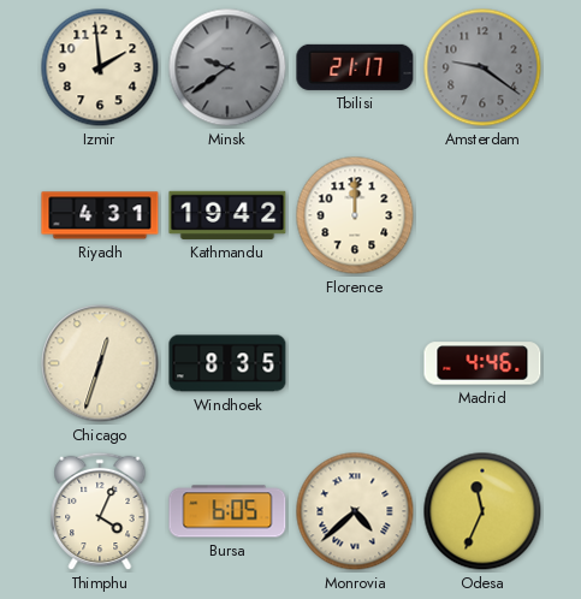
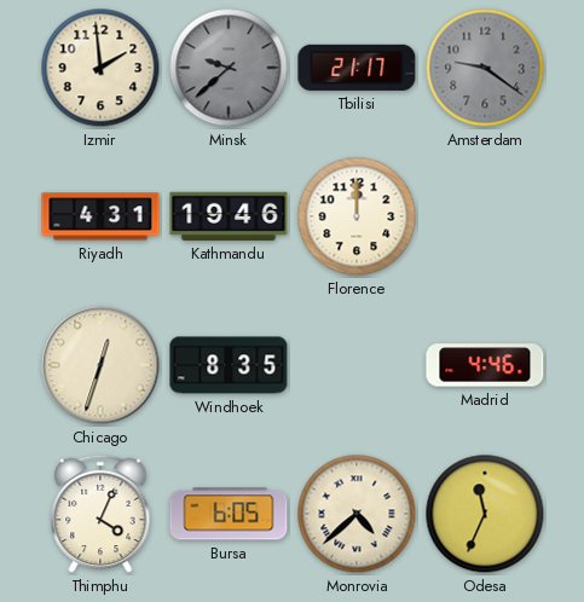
Minsk: 9:39 -> 9:38 (229, 68)
Kathmandu: 19:42 -> 19:46 (229, 216)
